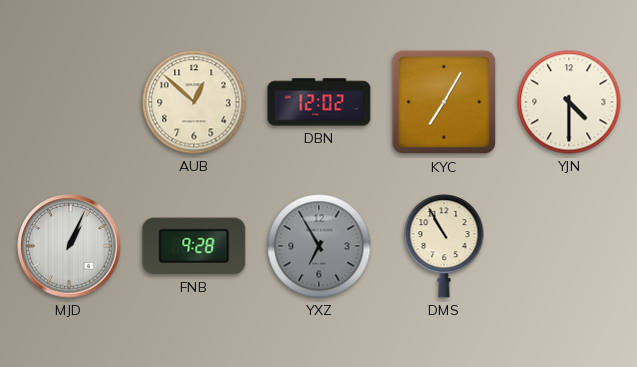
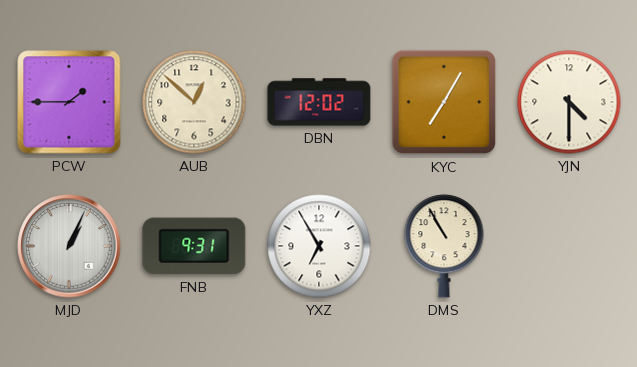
PCW: none -> 1:45 (69, 102)
FNB: 9:28 -> 9:31 (194, 246)
YXZ dial: grey -> white (319, 246)
